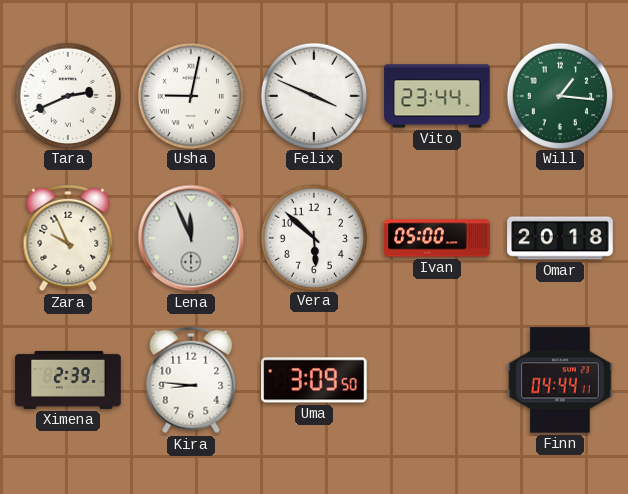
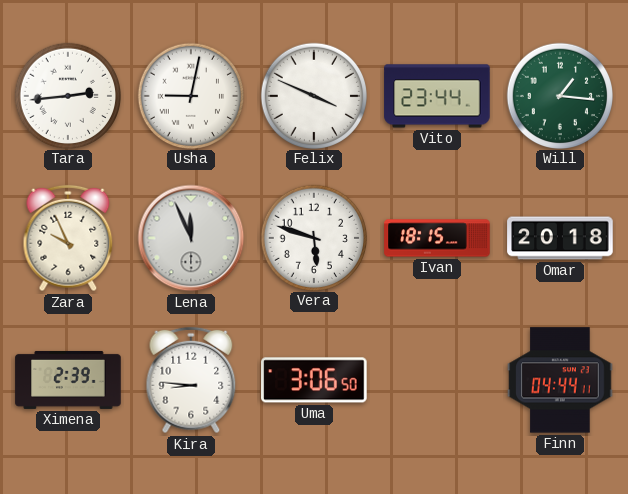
Tara: 2:41 -> 2:44 (67, 95)
Vera: 5:52 -> 5:48 (313, 237)
Ivan: 05:00 -> 18:15 (437, 238)
Uma: 3:09 -> 3:06 (314, 380)
